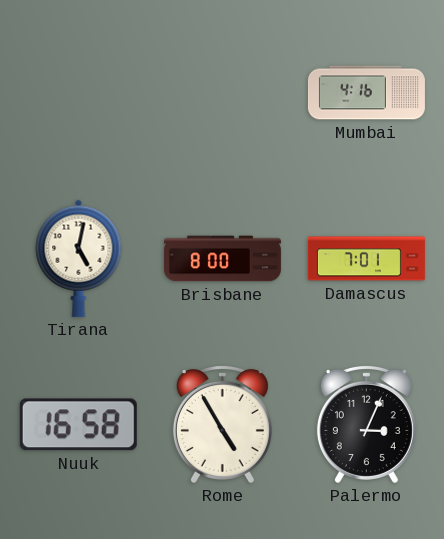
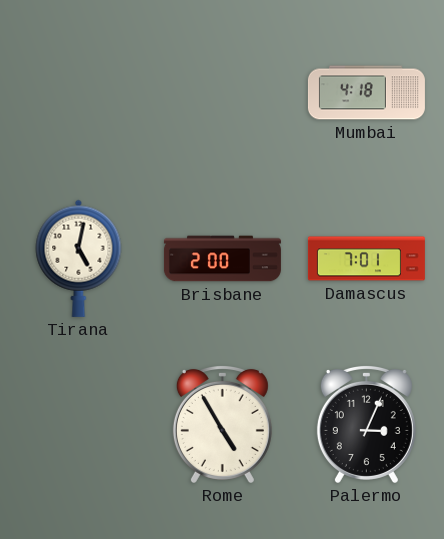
Mumbai: 4:16 -> 4:18 (366, 93)
Brisbane: 8:00 -> 2:00 (222, 259)
Nuuk: 16:58 -> none (78, 425)
